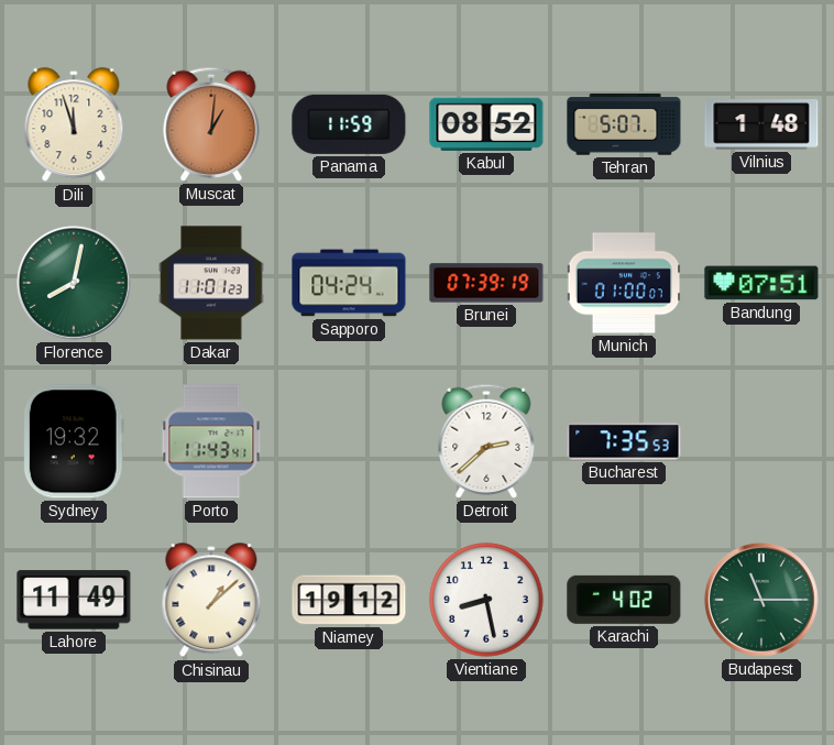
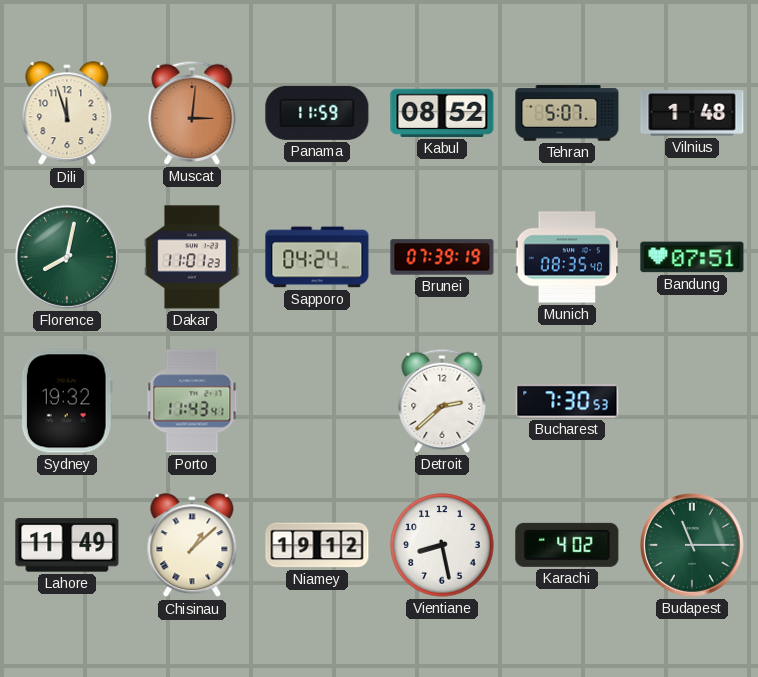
Muscat: 1:01 -> 3:01 (192, 113)
Munich: 01:00 -> 08:35 (567, 257)
Bucharest: 7:35 -> 7:30 (567, 401)
